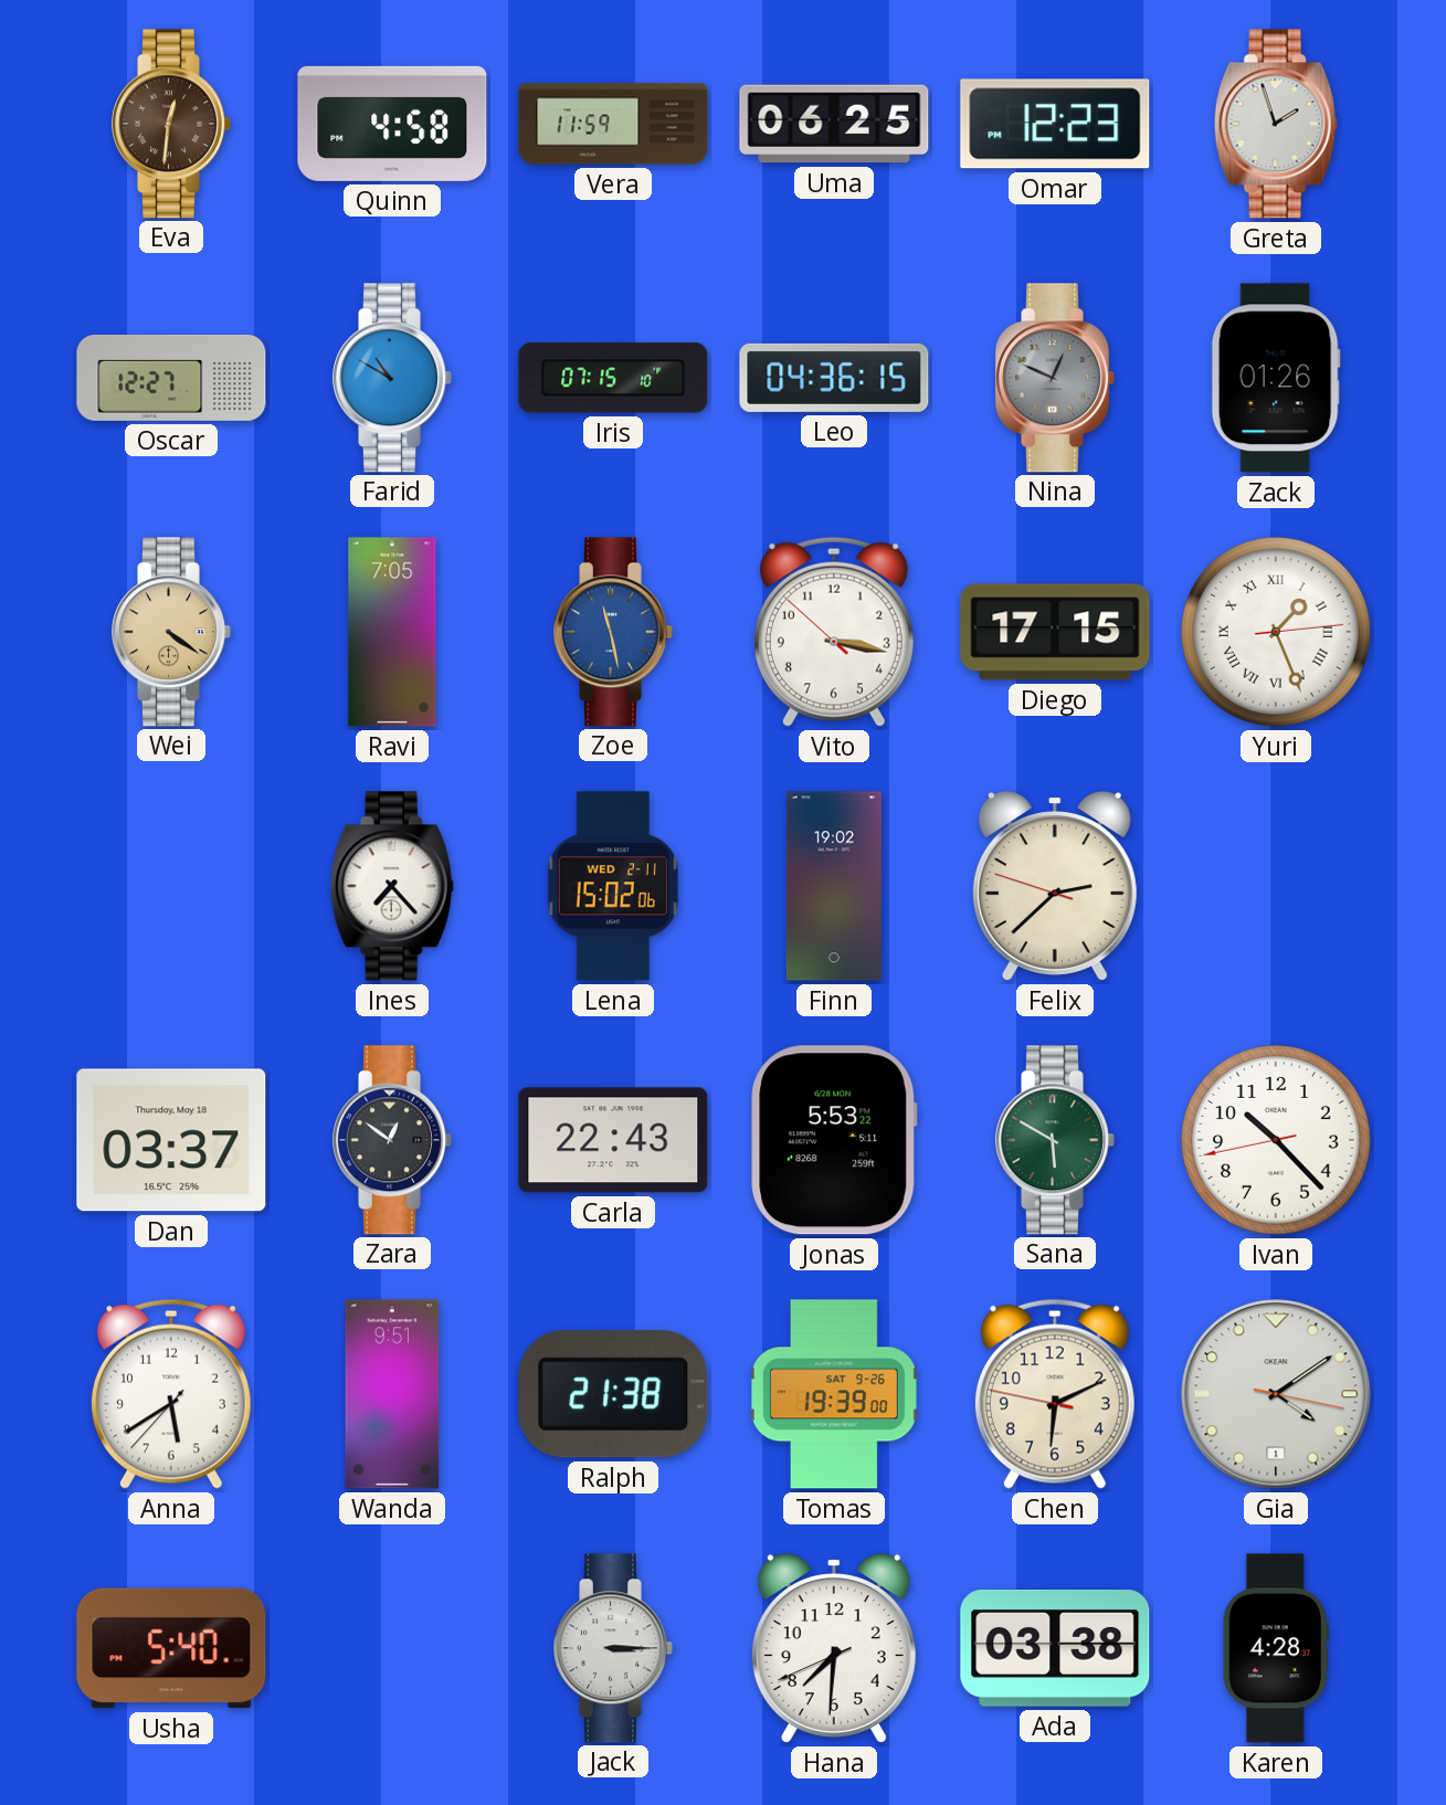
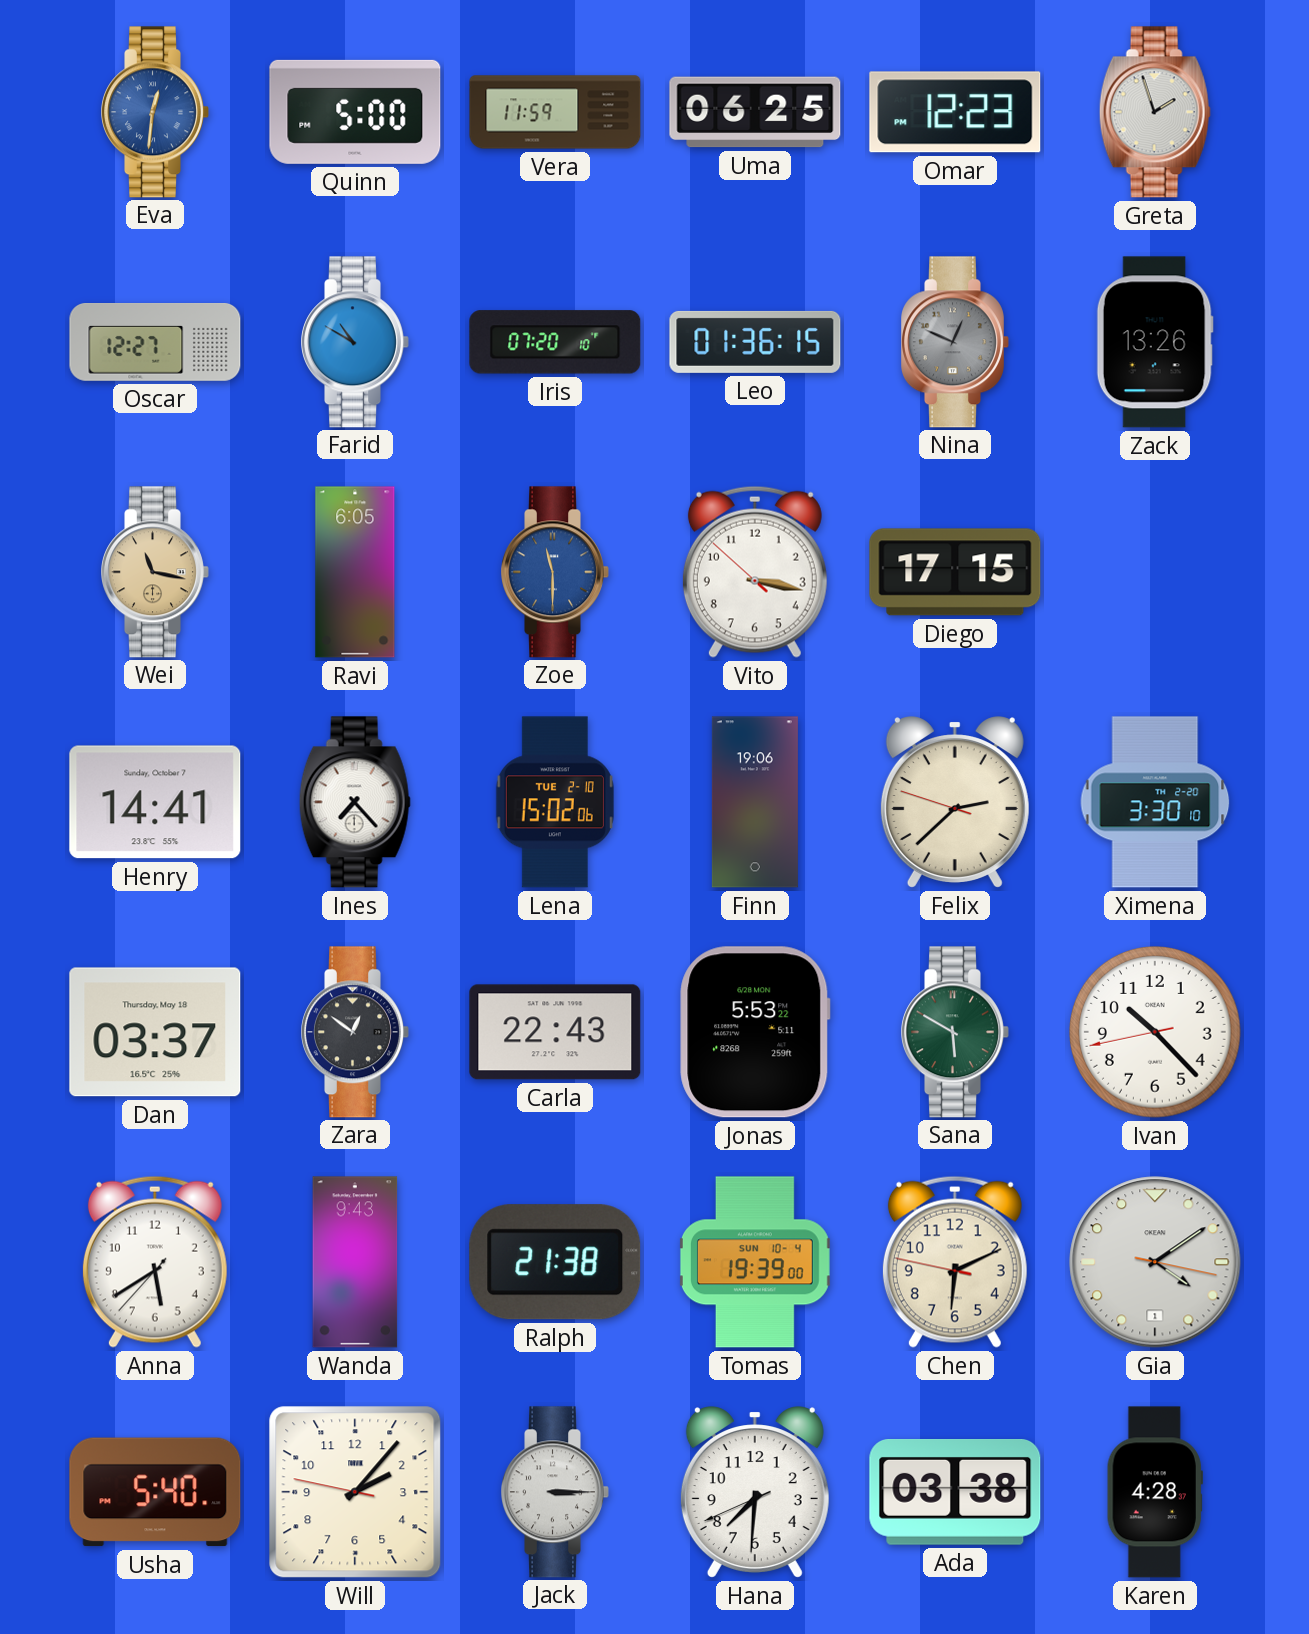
Eva dial: brown -> blue (156, 112)
Quinn: 4:58 -> 5:00 (355, 112)
Iris: 07:15 -> 07:20 (555, 342)
Leo: 04:36 -> 01:36 (755, 342)
Zack: 01:26 -> 13:26 (1155, 342)
Wei: 4:21 -> 11:17 (156, 572)
Ravi: 7:05 -> 6:05 (355, 572)
Zoe: 11:28 -> 11:30 (556, 572)
Yuri: 1:26 -> none (1276, 632)
Henry: none -> 14:41 (155, 802)
Lena date: WED 2-11 -> TUE 2-10 (555, 802)
Finn: 19:02 -> 19:06 (755, 802)
Ximena: none -> 3:30 (1155, 802)
Wanda: 9:51 -> 9:43 (355, 1262)
Tomas date: SAT 9-26 -> SUN 10-4 (755, 1262)
Will: none -> 2:06 (355, 1492)
